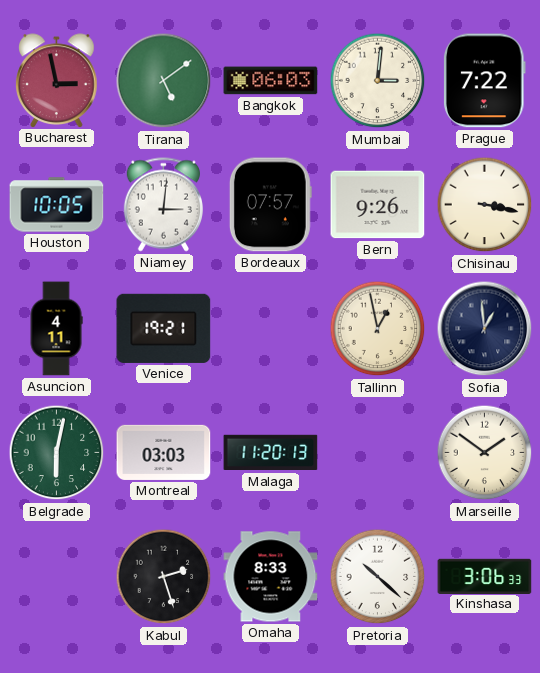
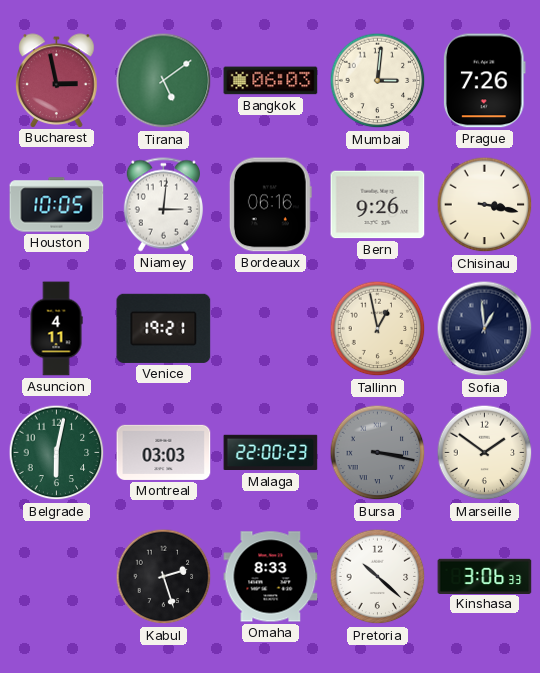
Prague: 7:22 -> 7:26 (484, 81)
Bordeaux: 07:57 -> 06:16 (270, 205)
Malaga: 11:20 -> 22:00 (271, 453)
Bursa: none -> 3:17 (378, 453)
